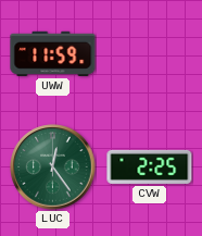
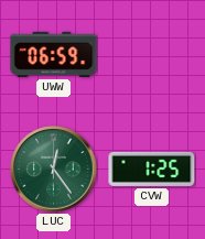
UWW: 11:59 -> 06:59 (54, 54)
CVW: 2:25 -> 1:25 (152, 169)
